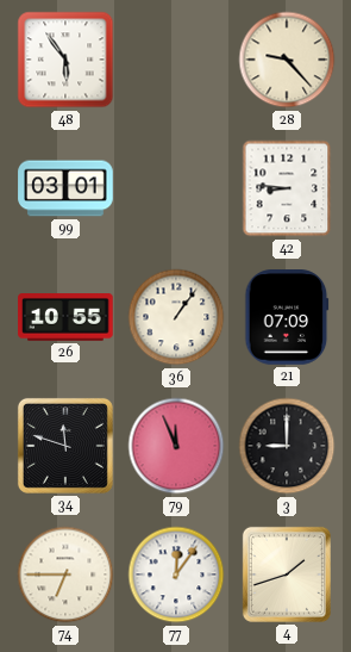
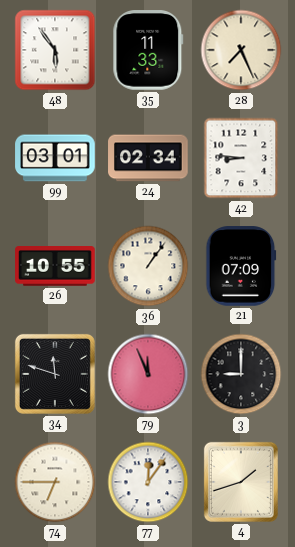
35: none -> 11:33 (148, 50)
28: 9:23 -> 7:26 (241, 50)
24: none -> 02:34 (148, 158)
